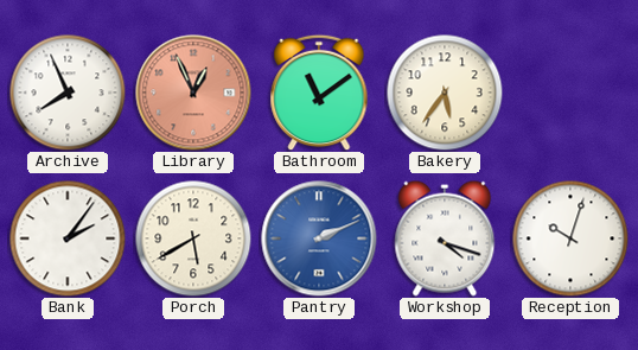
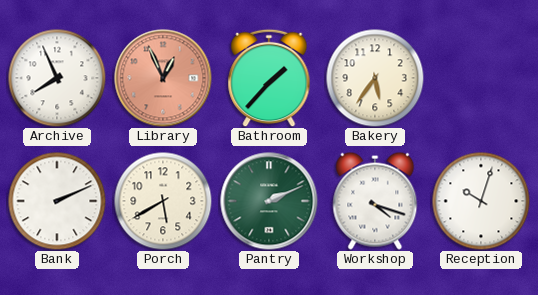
Bathroom: 11:09 -> 1:37 (269, 78)
Bank: 2:06 -> 2:11 (57, 201)
Pantry dial: blue -> green (269, 201)
